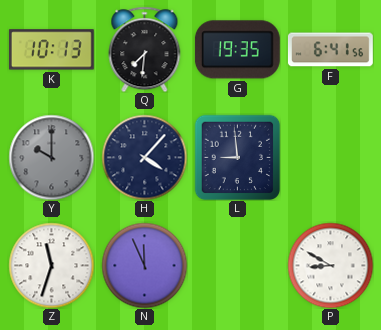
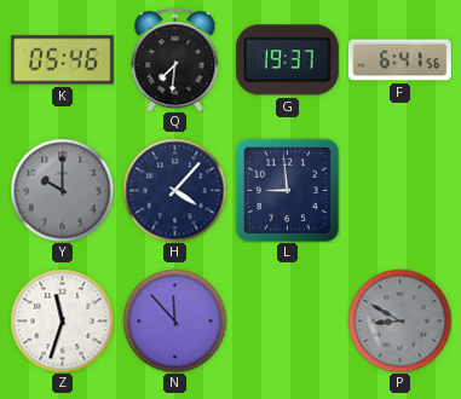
K: 10:13 -> 05:46 (62, 60)
G: 19:35 -> 19:37 (287, 60)
N: 11:56 -> 11:53 (174, 320)
P dial: white -> grey (399, 320)
